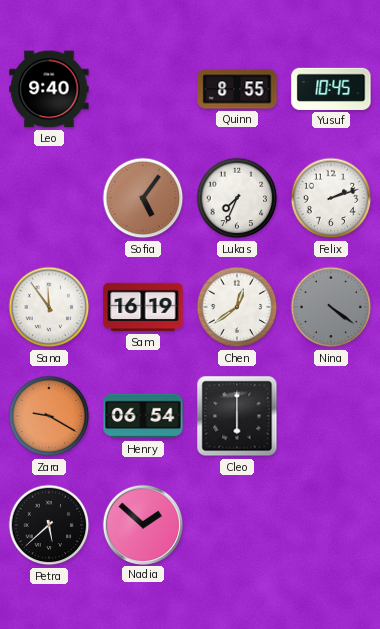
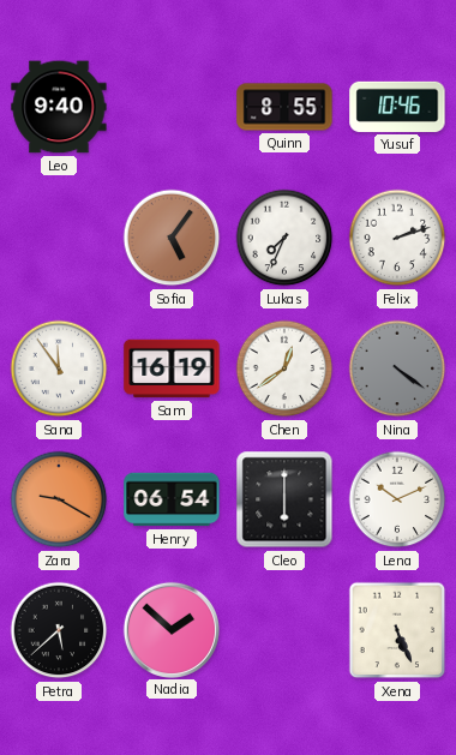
Yusuf: 10:45 -> 10:46 (397, 107)
Lena: none -> 10:11 (397, 499)
Xena: none -> 5:26 (397, 630)
